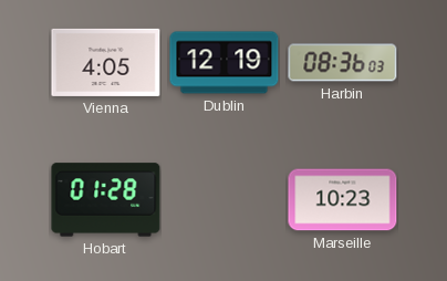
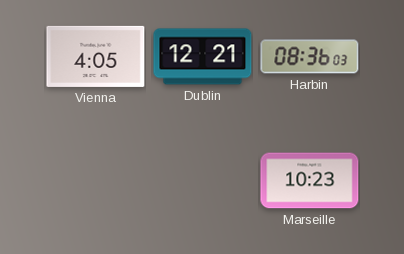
Dublin: 12:19 -> 12:21 (203, 57)
Hobart: 01:28 -> none (106, 200)
